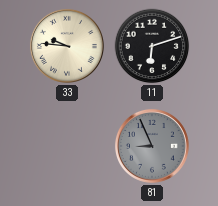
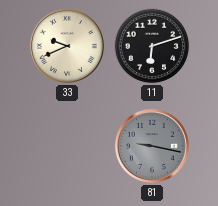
33: 9:46 -> 9:41 (67, 46)
81: 8:56 -> 9:17 (152, 146)
